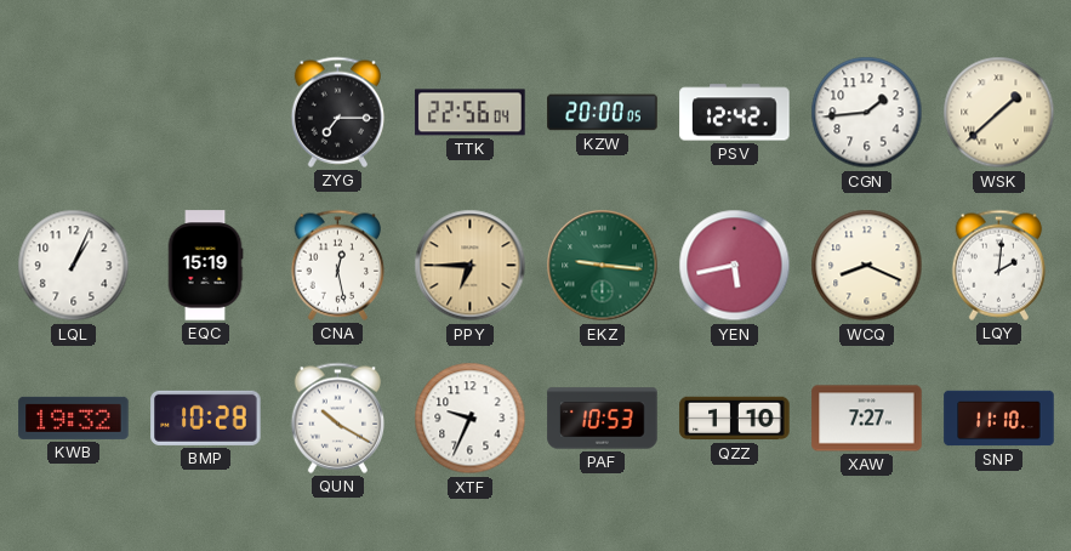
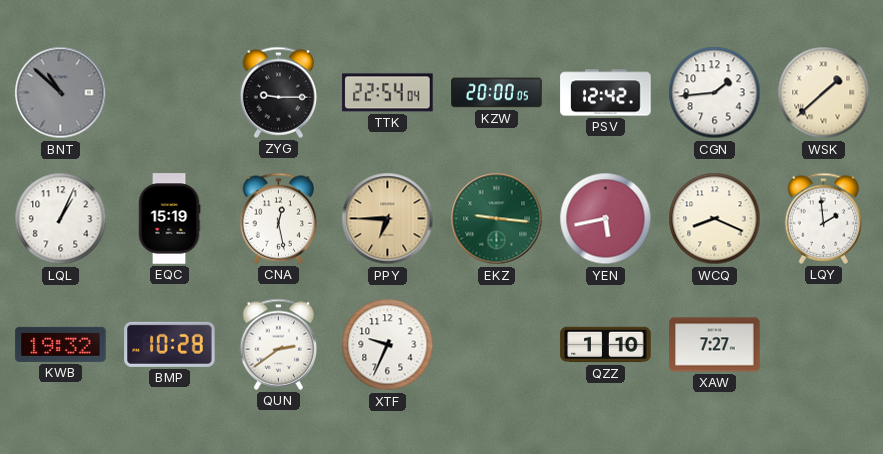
BNT: none -> 10:52 (61, 93)
ZYG: 7:15 -> 9:15 (279, 92)
TTK: 22:56 -> 22:54 (388, 93)
LQY: 2:01 -> 1:59 (824, 218)
QUN: 10:20 -> 2:39 (279, 344)
PAF: 10:53 -> none (603, 419)
SNP: 11:10 -> none (999, 419)
